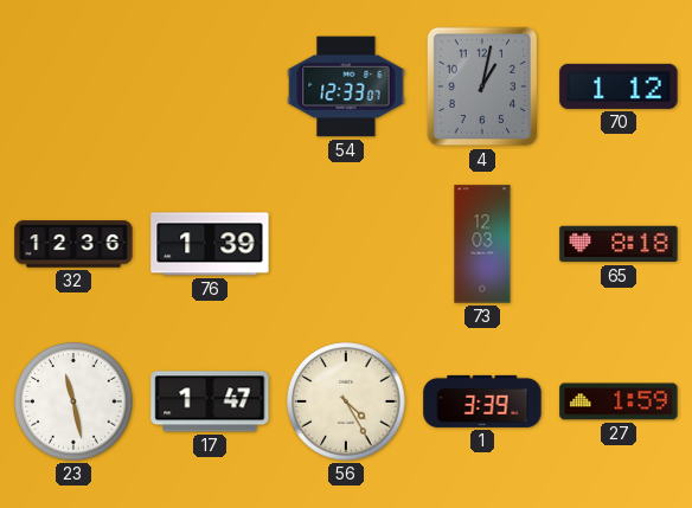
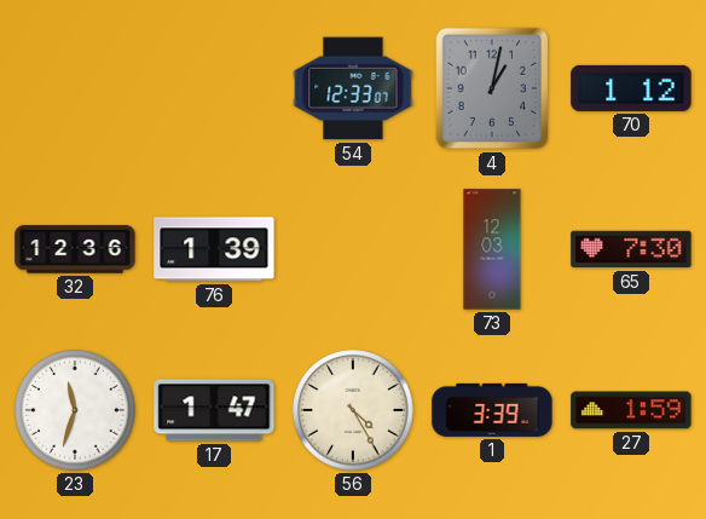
65: 8:18 -> 7:30 (631, 249)
23: 11:28 -> 11:33 (75, 410)
